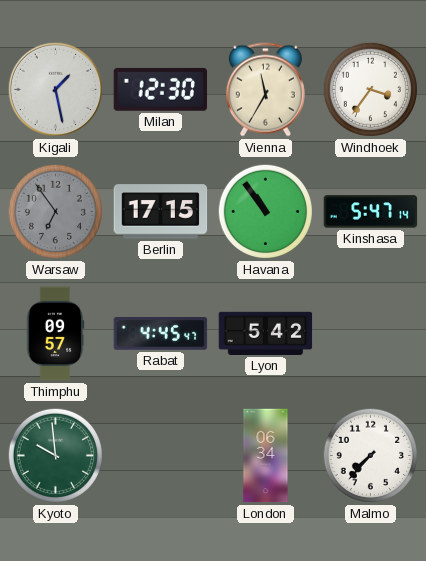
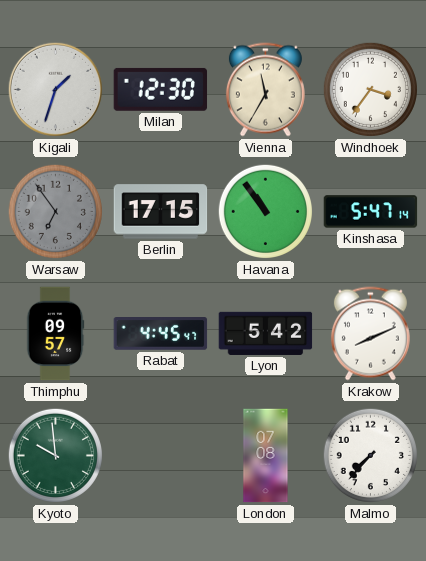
Kigali: 1:28 -> 1:33 (56, 90)
Krakow: none -> 8:11 (370, 334)
London: 06:34 -> 07:08 (266, 456)
